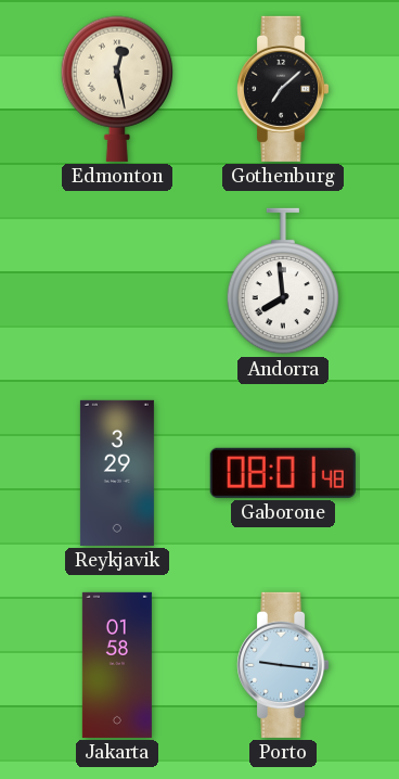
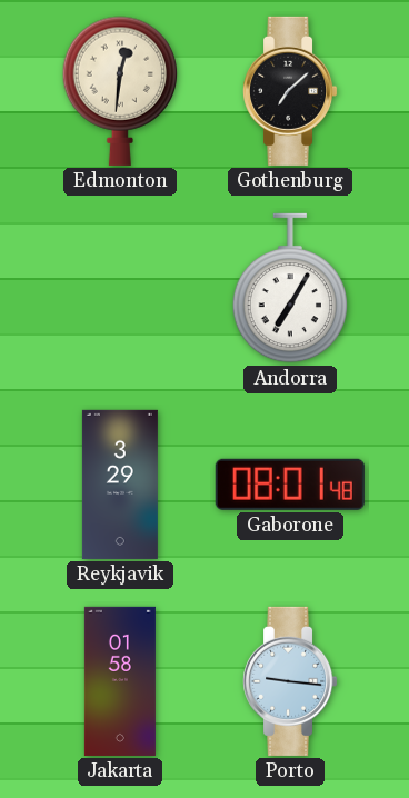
Edmonton: 12:28 -> 12:31 (120, 91)
Andorra: 7:59 -> 7:05 (290, 288)
